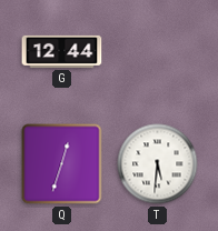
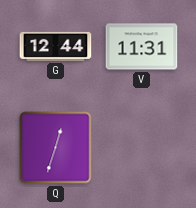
V: none -> 11:31 (142, 47)
T: 5:31 -> none (158, 164)
